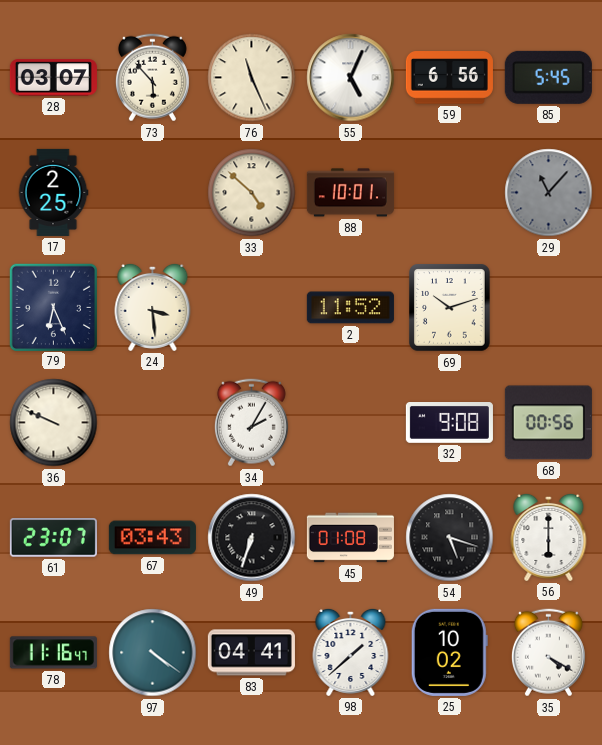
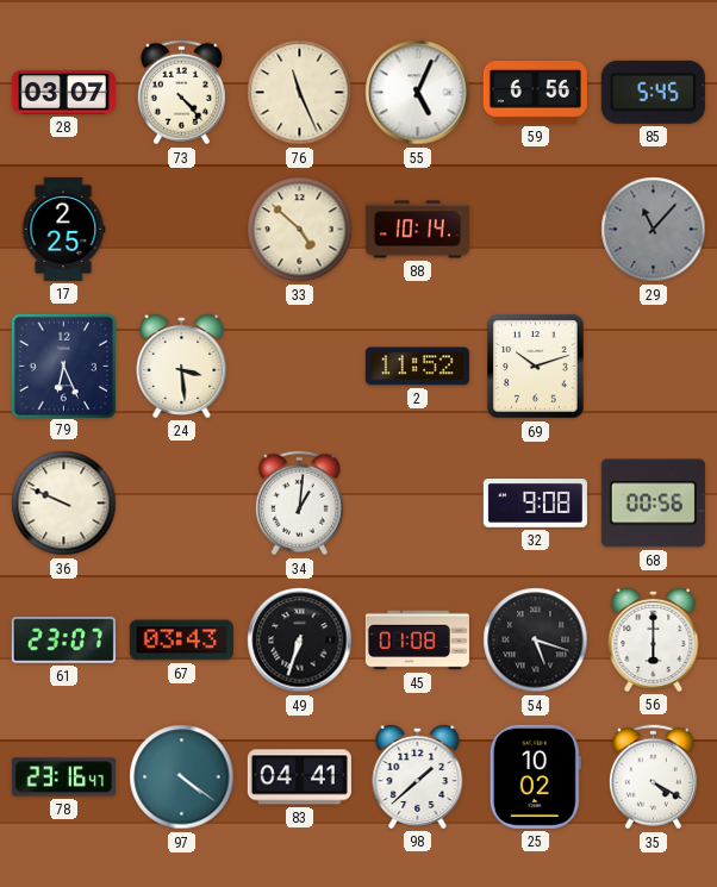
73: 5:53 -> 4:23 (181, 93)
88: 10:01 -> 10:14 (417, 230)
34: 2:05 -> 1:01 (299, 504)
78: 11:16 -> 23:16 (63, 777)
